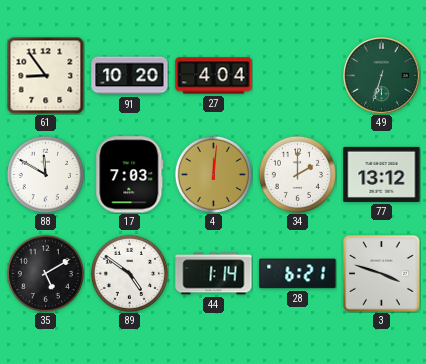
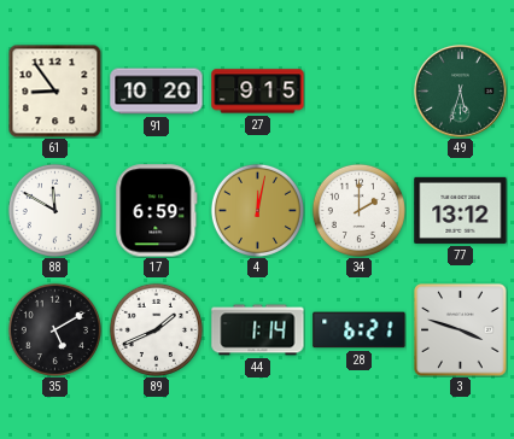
27: 4:04 -> 9:15 (258, 92)
49: 6:33 -> 5:33 (461, 92)
17: 7:03 -> 6:59 (157, 211)
4: 12:01 -> 12:02 (257, 210)
89: 4:51 -> 1:41 (156, 329)
